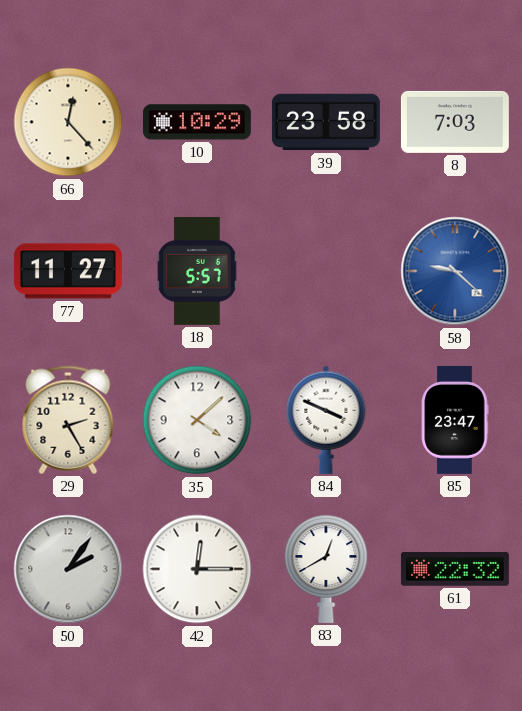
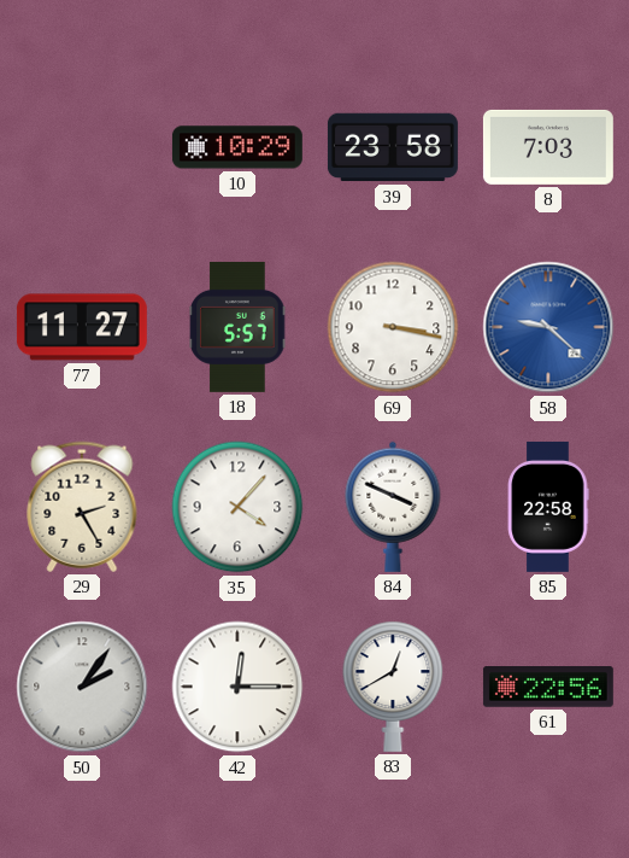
66: 12:23 -> none (68, 122)
69: none -> 3:17 (393, 327)
35: 4:08 -> 4:07 (237, 507)
85: 23:47 -> 22:58 (548, 507)
61: 22:32 -> 22:56 (548, 688)
